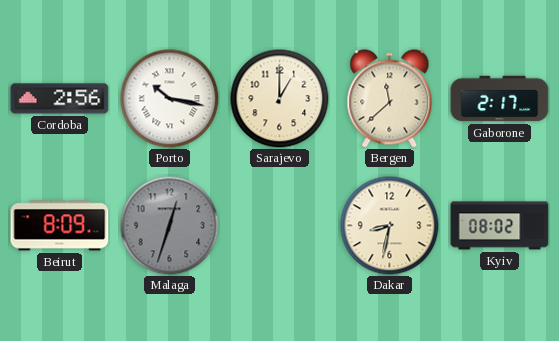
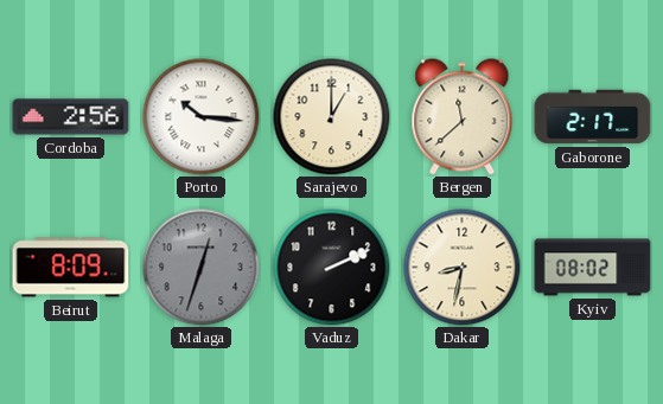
Porto: 10:17 -> 10:16 (202, 117)
Vaduz: none -> 2:11 (332, 268)
